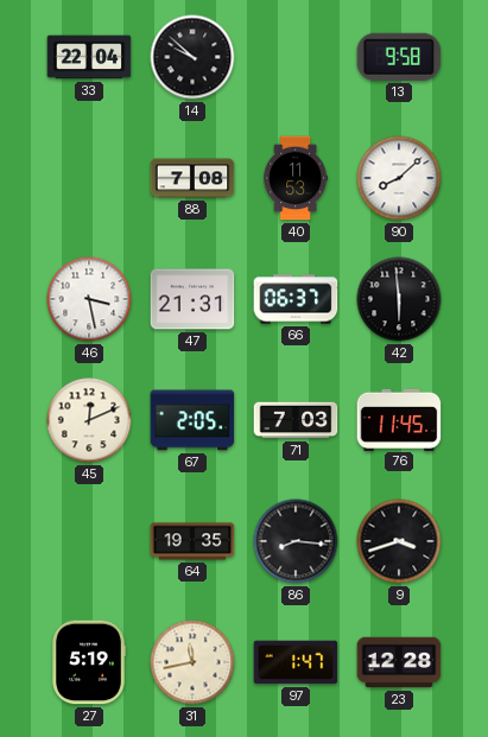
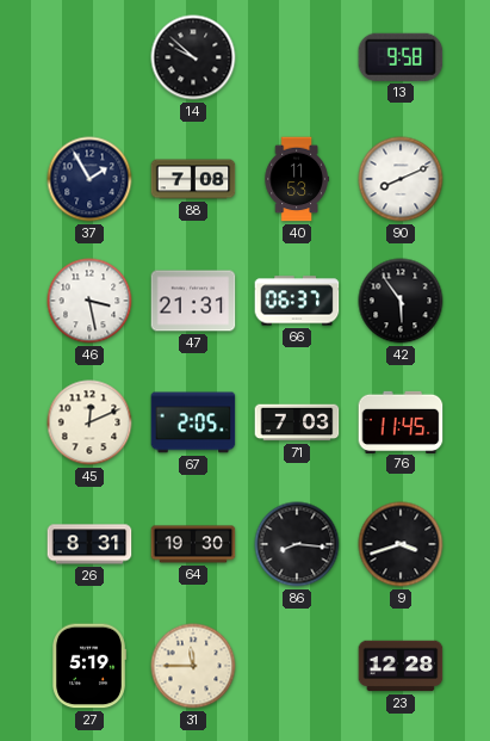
33: 22:04 -> none (89, 57)
37: none -> 1:55 (89, 179)
90: 8:08 -> 8:11 (401, 179)
42: 5:59 -> 5:54 (401, 301)
26: none -> 8:31 (89, 544)
64: 19:35 -> 19:30 (193, 544)
31: 11:43 -> 11:45 (193, 666)
97: 1:47 -> none (296, 662)
